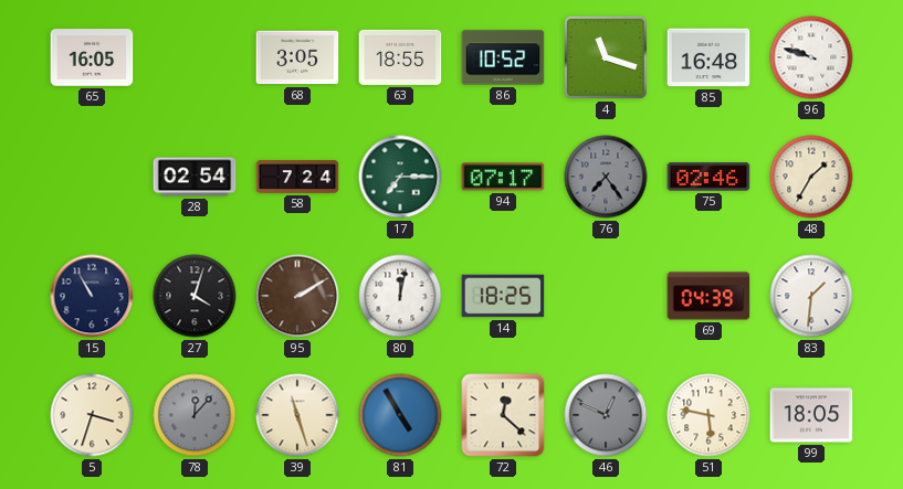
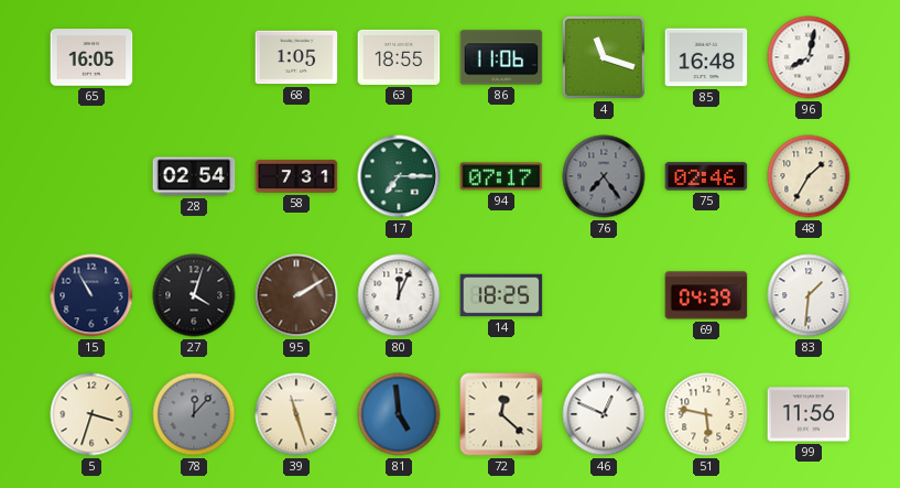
68: 3:05 -> 1:05 (296, 57)
86: 10:52 -> 11:06 (501, 57)
96: 9:48 -> 8:02 (809, 57)
58: 7:24 -> 7:31 (296, 176)
80: 12:02 -> 12:04 (399, 295)
81: 4:55 -> 4:59 (399, 414)
46 dial: grey -> white (604, 414)
99: 18:05 -> 11:56 (809, 414)
